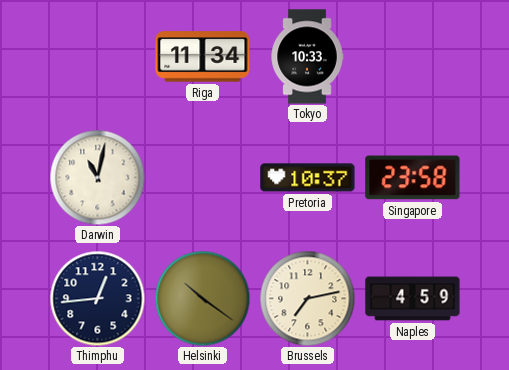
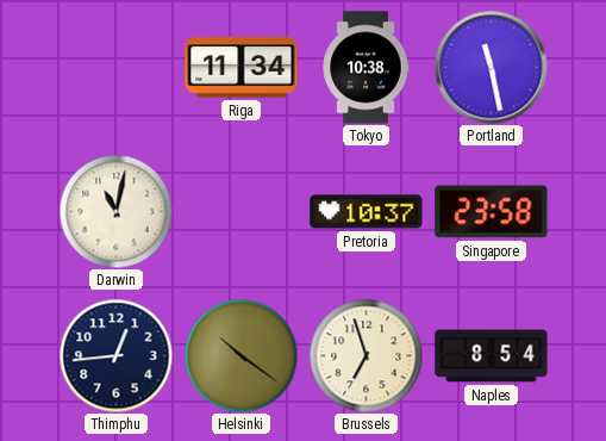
Tokyo: 10:33 -> 10:38 (366, 68)
Portland: none -> 11:28 (491, 67)
Brussels: 7:13 -> 6:57 (366, 355)
Naples: 4:59 -> 8:54 (492, 356)
